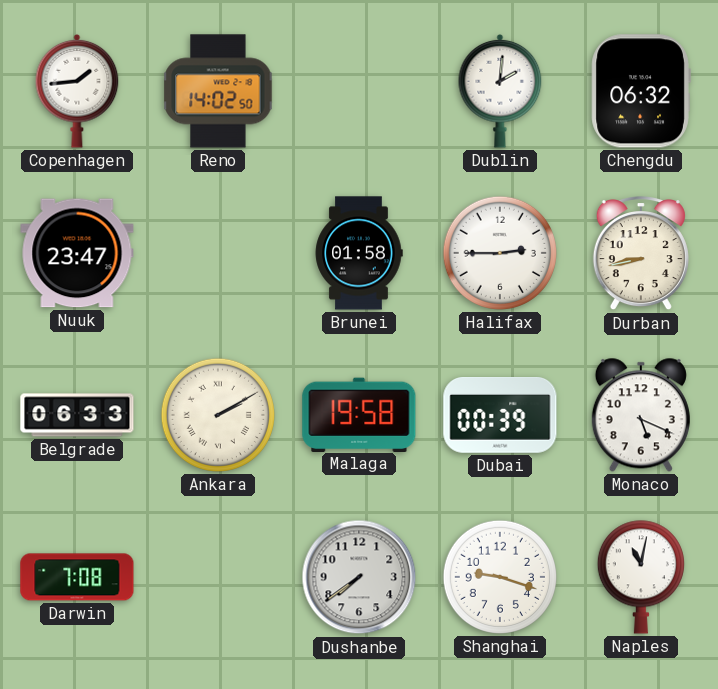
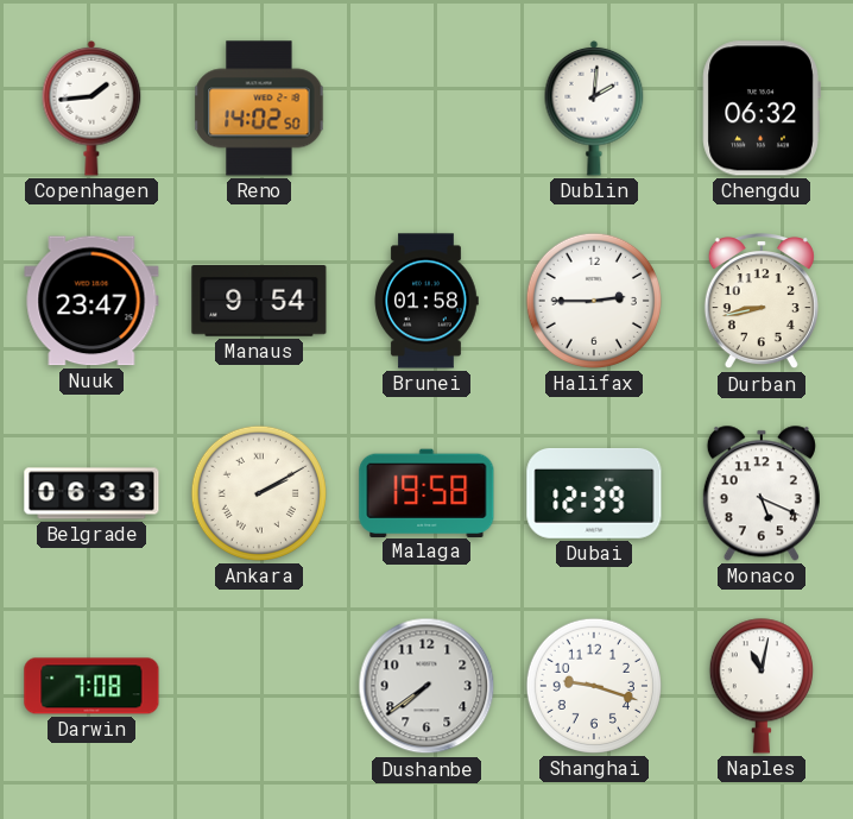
Manaus: none -> 9:54 (259, 302)
Dubai: 00:39 -> 12:39 (594, 494)
